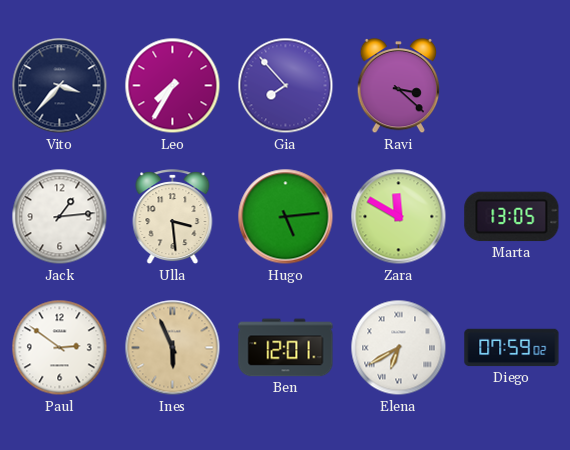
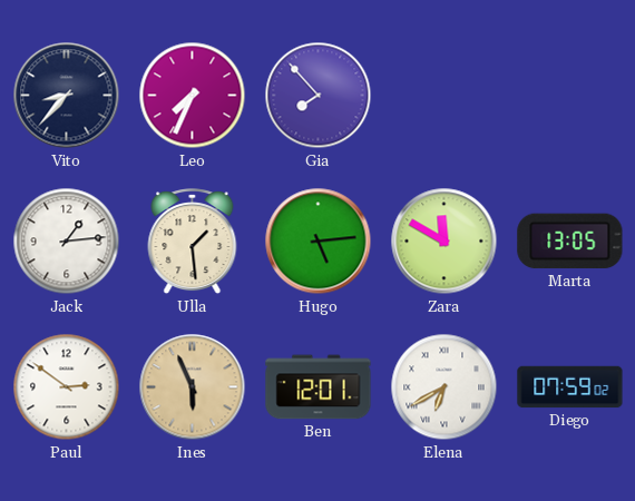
Vito: 3:37 -> 8:37 (67, 96)
Leo: 7:35 -> 7:34 (193, 96)
Ravi: 3:22 -> none (399, 87)
Ulla: 3:29 -> 1:29 (193, 242)
